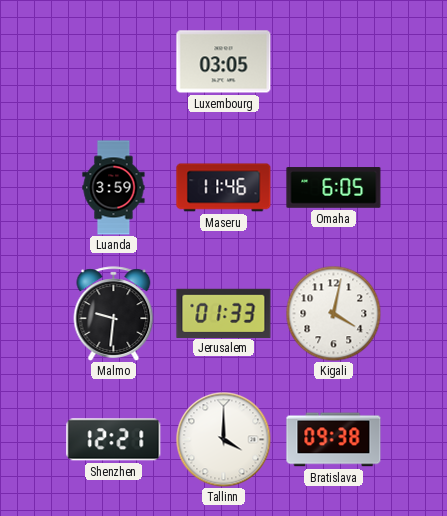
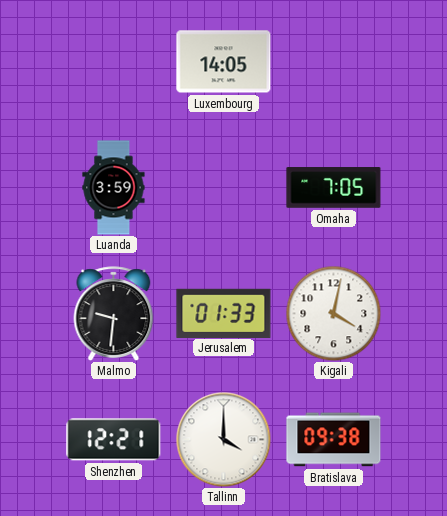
Luxembourg: 03:05 -> 14:05 (224, 62)
Maseru: 11:46 -> none (224, 188)
Omaha: 6:05 -> 7:05 (334, 188)
